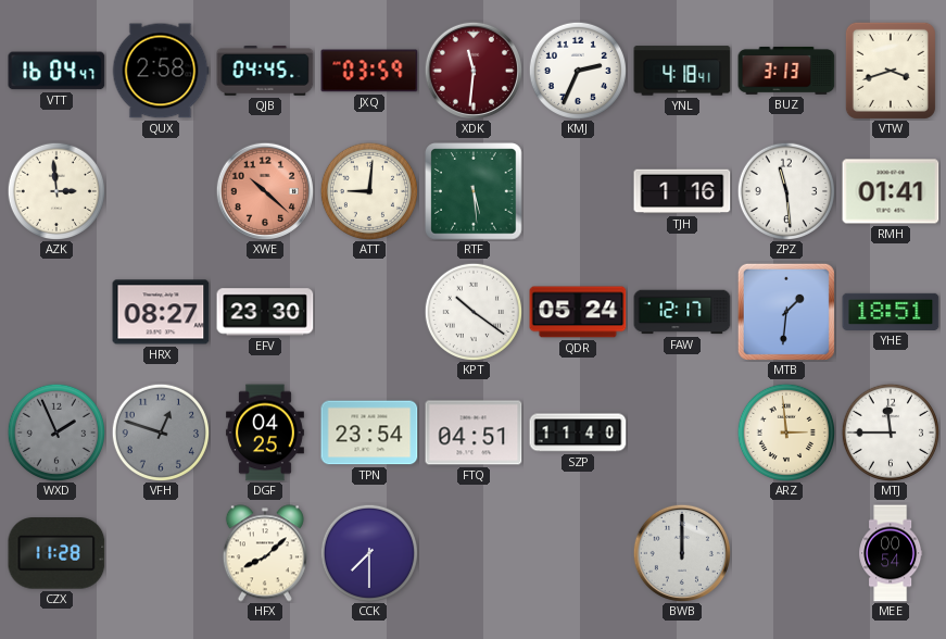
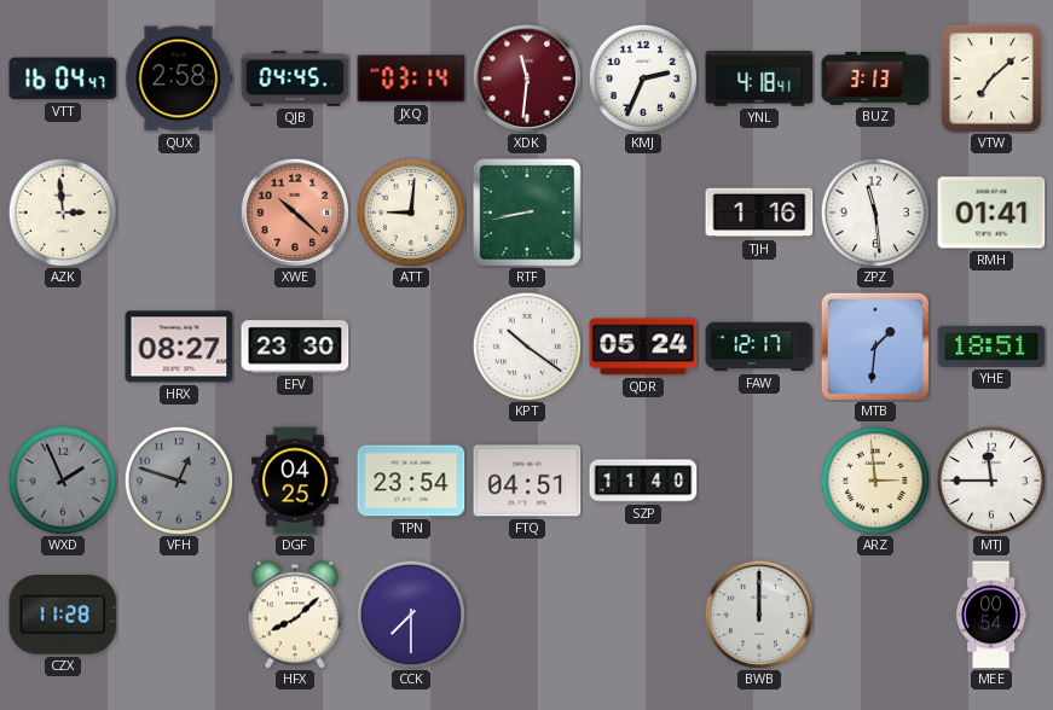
JXQ: 03:59 -> 03:14 (411, 78)
VTW: 3:42 -> 7:08 (991, 78)
RTF: 5:29 -> 8:43 (527, 213)
